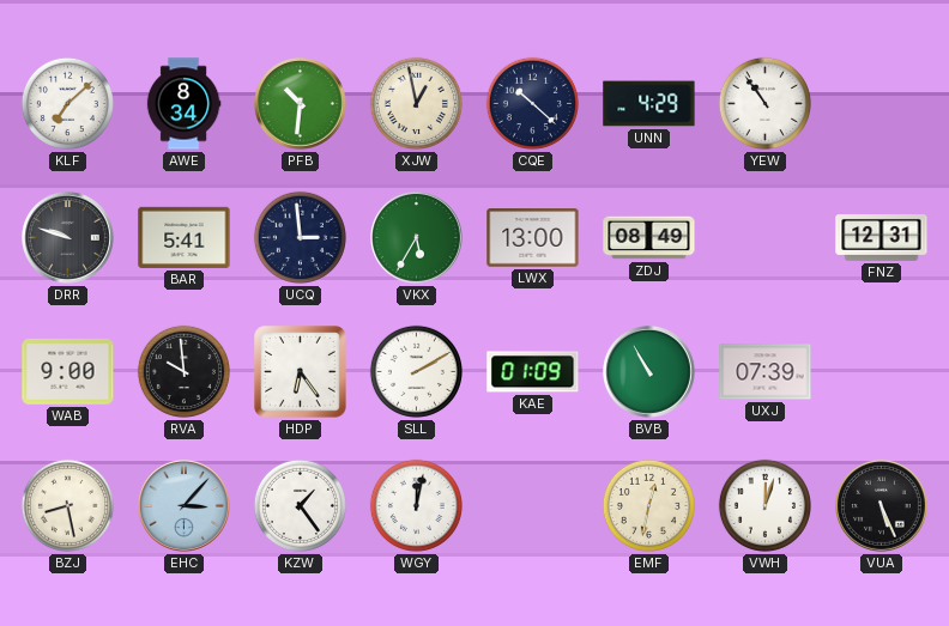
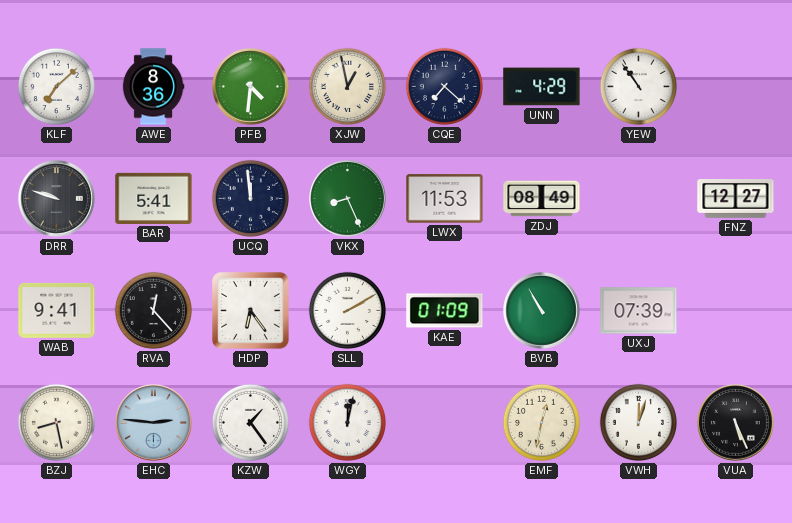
AWE: 8:34 -> 8:36 (153, 87)
PFB: 10:31 -> 4:31 (251, 87)
CQE: 10:22 -> 7:22 (444, 86)
UCQ: 2:59 -> 11:59 (250, 198)
VKX: 5:35 -> 8:26 (348, 199)
LWX: 13:00 -> 11:53 (445, 199)
FNZ: 12:31 -> 12:27 (736, 199)
WAB: 9:00 -> 9:41 (57, 310)
RVA: 9:59 -> 12:23 (153, 310)
EHC: 3:07 -> 2:46 (154, 423)
